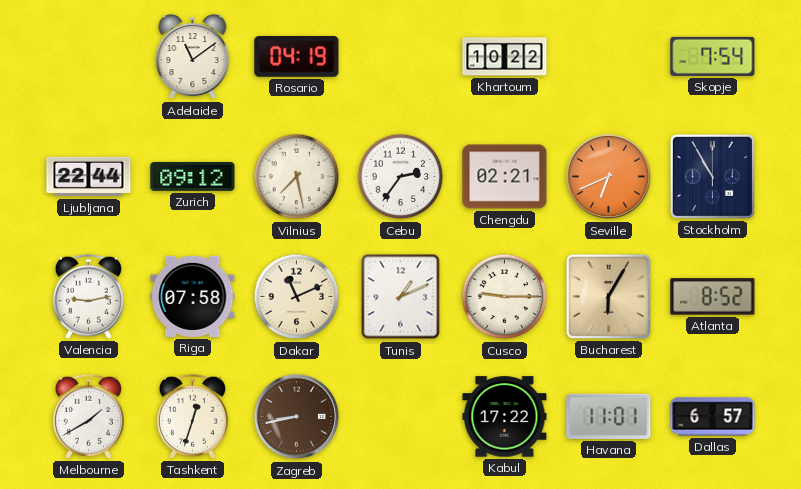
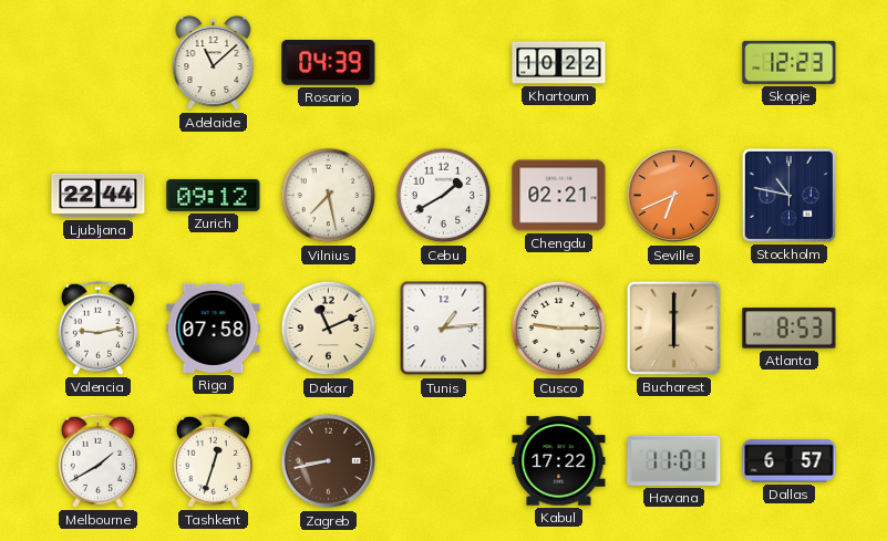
Adelaide: 11:09 -> 11:08 (214, 64)
Rosario: 04:19 -> 04:39 (329, 63)
Skopje: 7:54 -> 12:23 (790, 62)
Cebu: 2:36 -> 1:40 (444, 196)
Stockholm: 10:55 -> 10:47 (788, 195)
Tunis: 1:11 -> 1:14 (444, 329)
Bucharest: 6:05 -> 6:00 (673, 327)
Atlanta: 8:52 -> 8:53 (790, 329)
